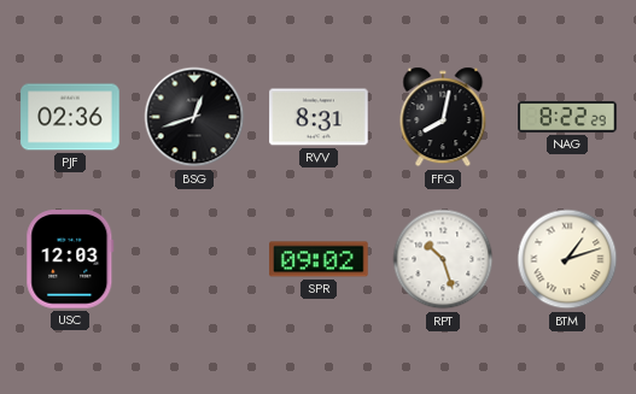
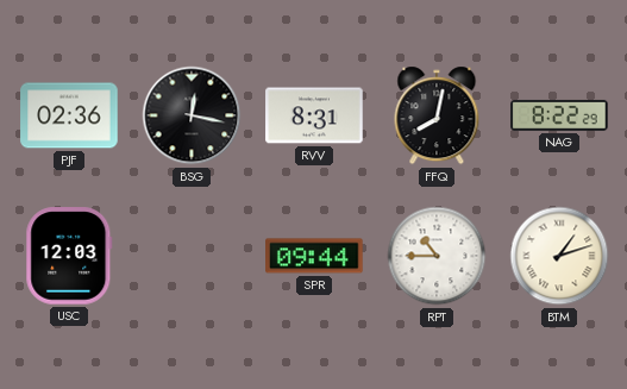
BSG: 12:42 -> 12:17 (192, 115)
SPR: 09:02 -> 09:44 (314, 256)
RPT: 10:27 -> 10:45 (437, 256)
